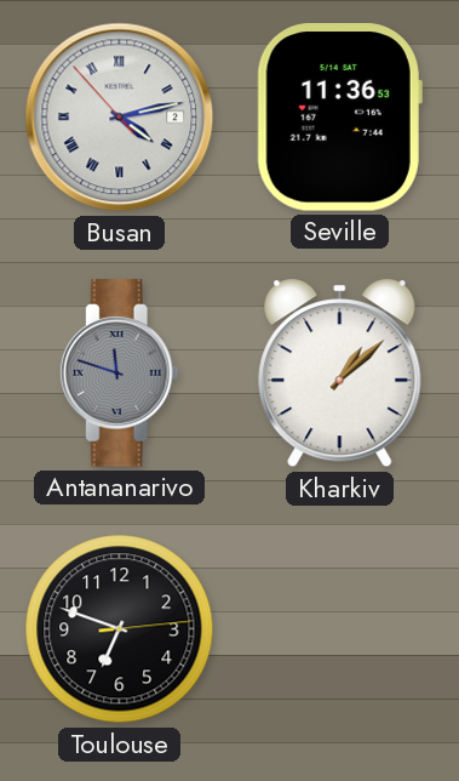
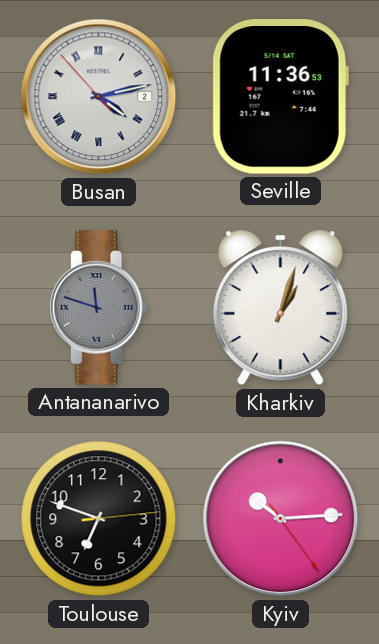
Kharkiv: 1:08 -> 1:03 (281, 308)
Kyiv: none -> 10:14 (281, 519)
